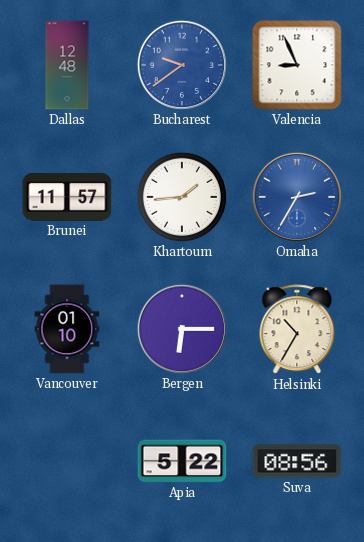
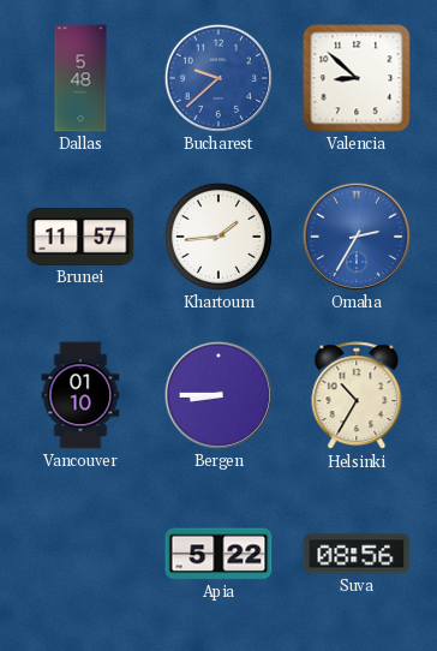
Dallas: 12:48 -> 5:48 (80, 78)
Bucharest: 9:39 -> 9:38 (218, 78)
Valencia: 8:56 -> 8:52 (357, 78)
Bergen: 6:15 -> 8:45 (218, 395)
